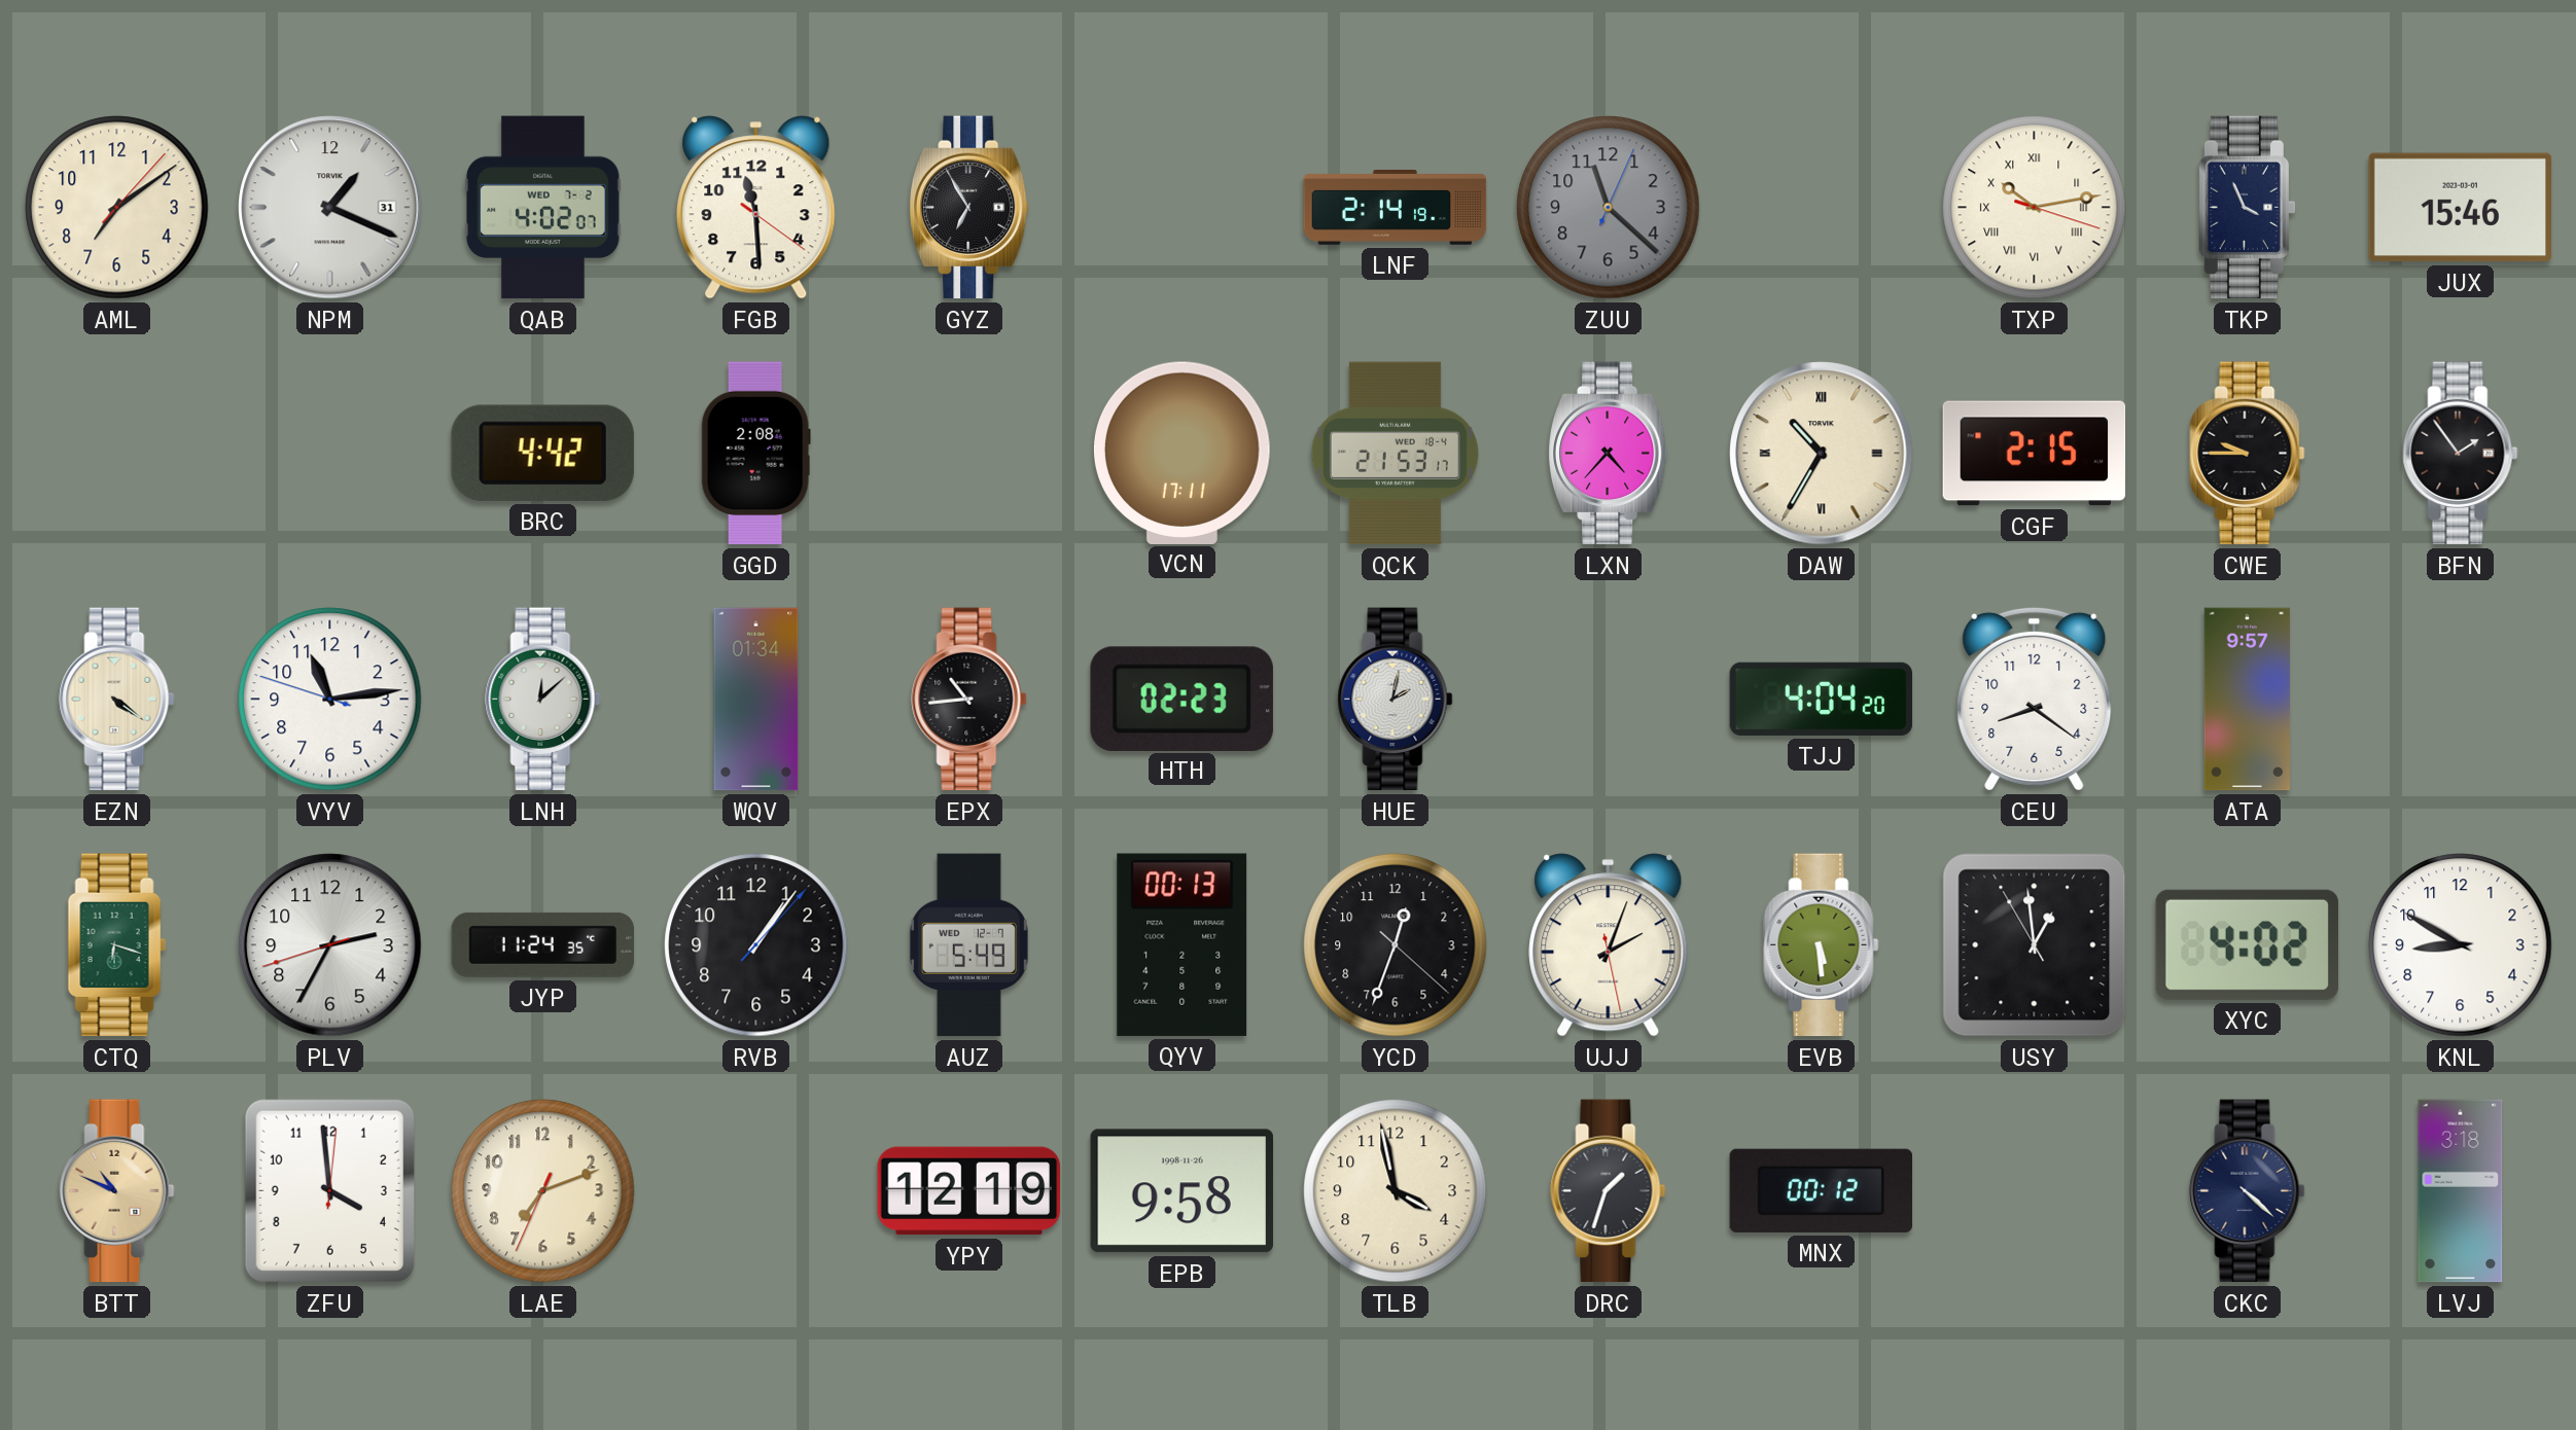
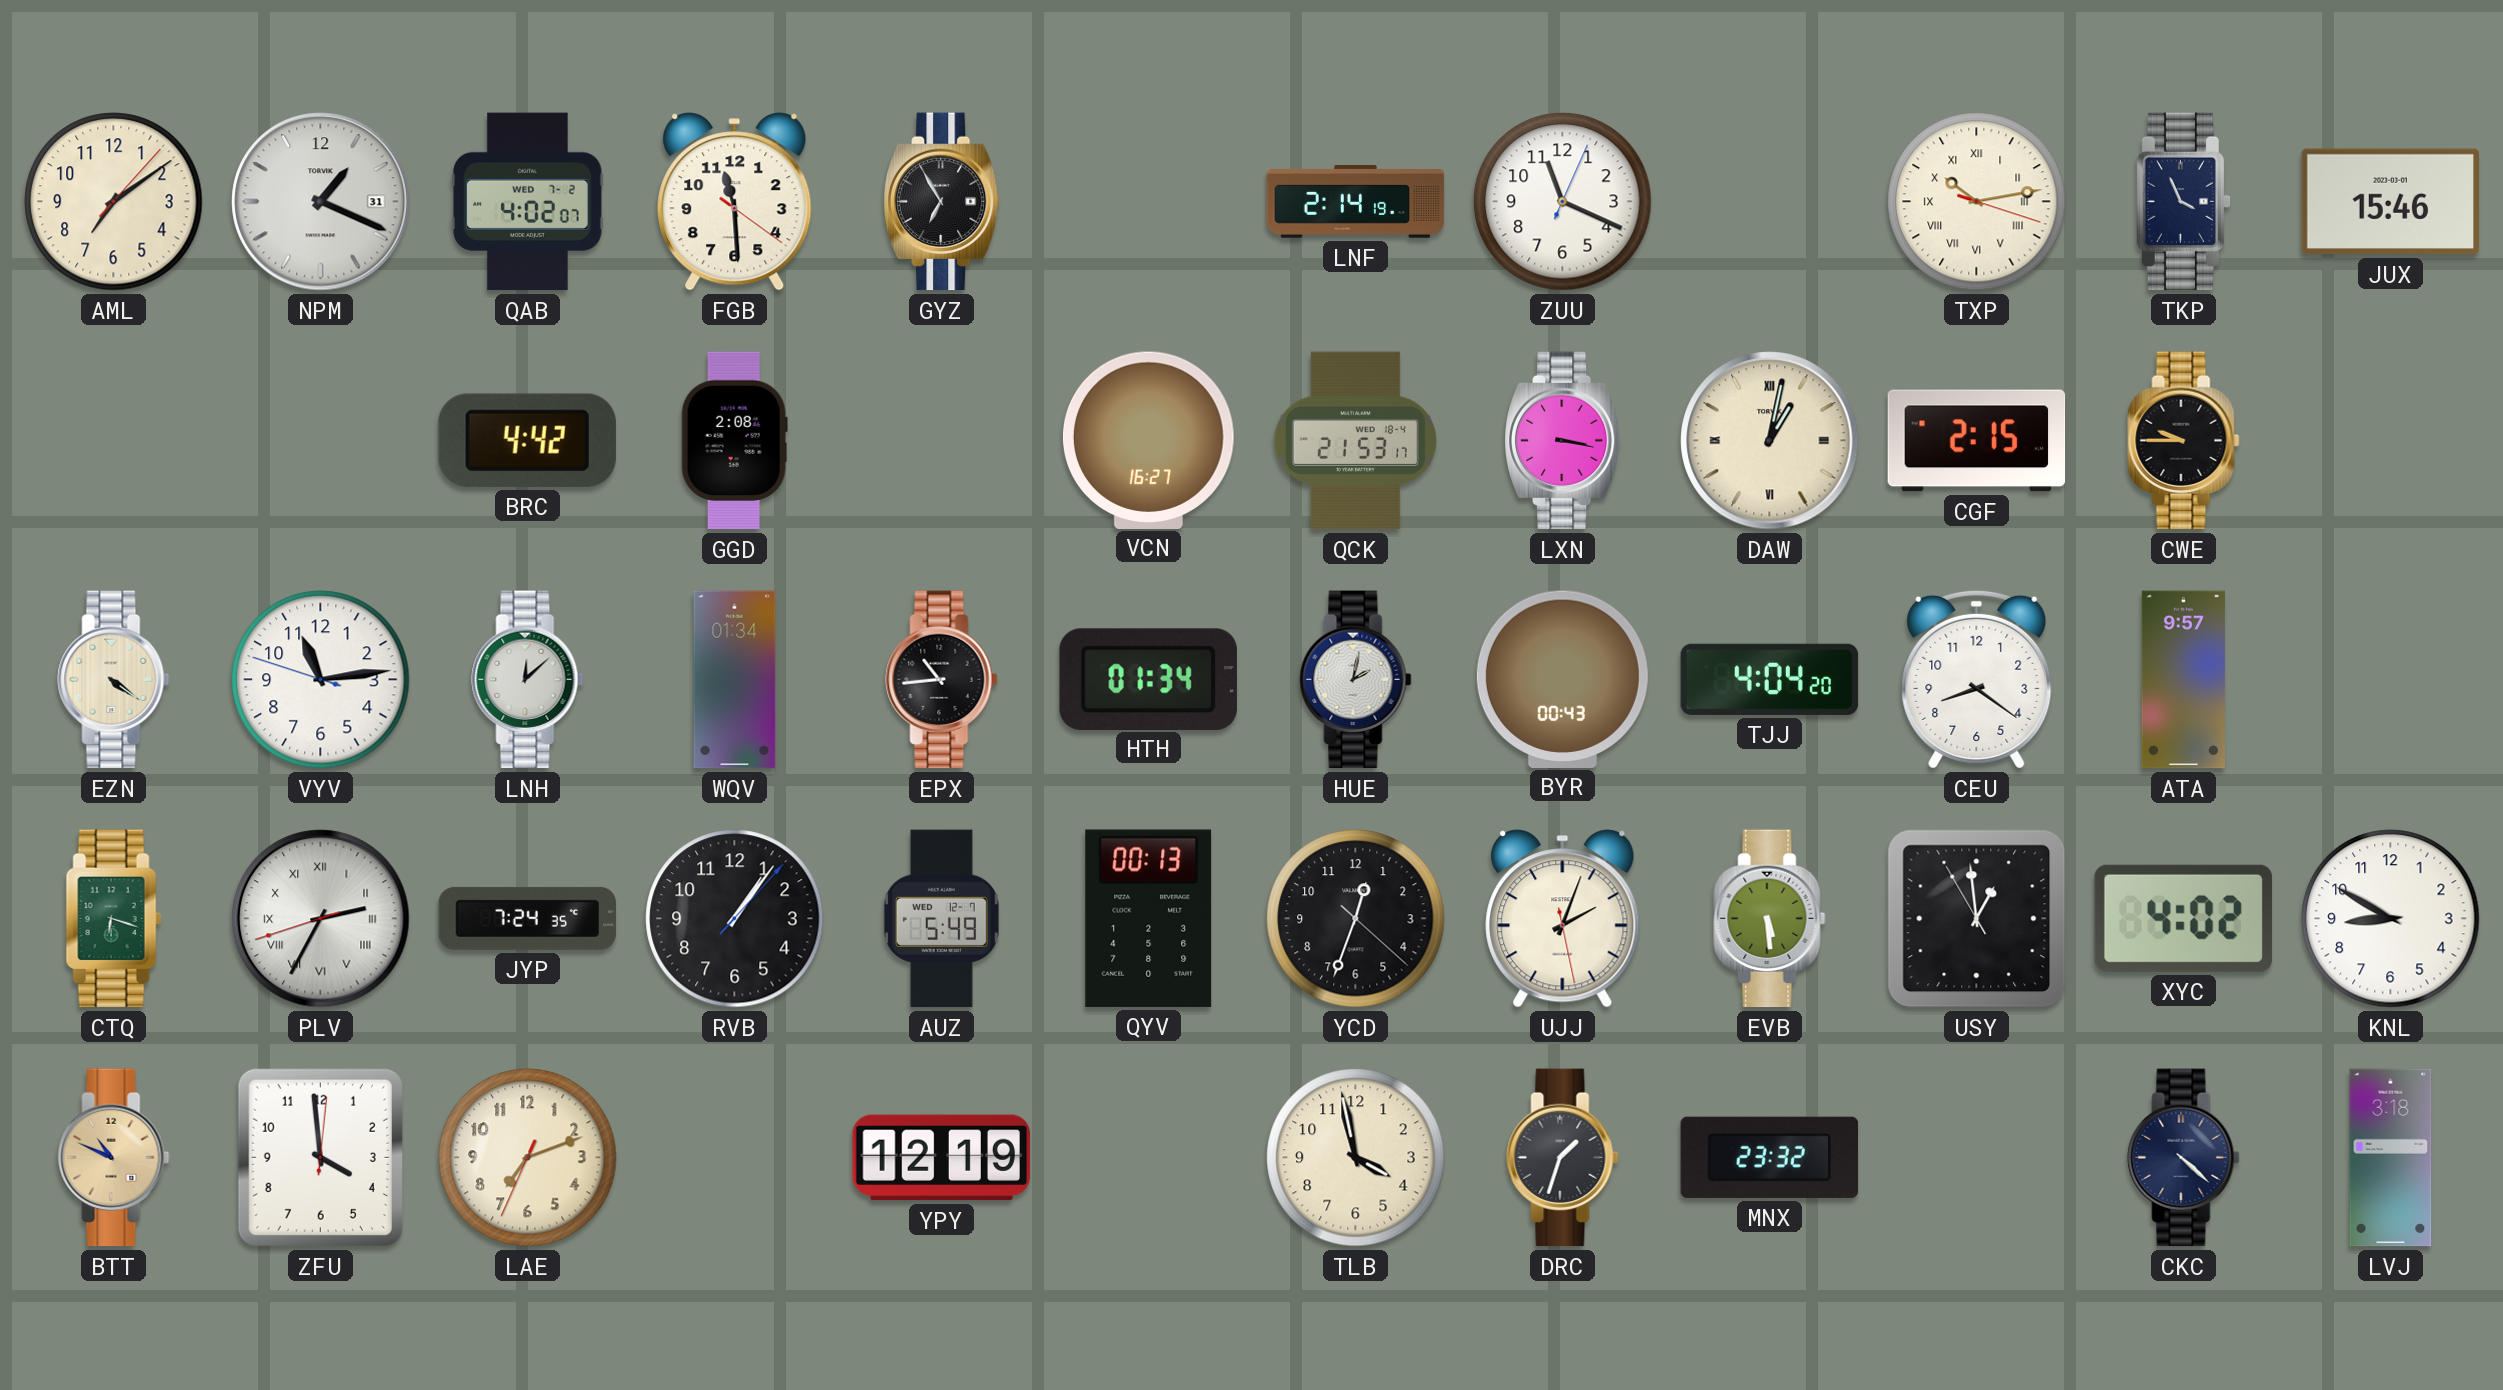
ZUU: 11:22 -> 11:19 (1563, 202)
ZUU dial: grey -> white (1563, 202)
VCN: 17:11 -> 16:27 (1148, 440)
LXN: 4:37 -> 3:17 (1563, 441)
DAW: 10:35 -> 1:02 (1770, 441)
BFN: 1:54 -> none (2461, 454)
HTH: 02:23 -> 01:34 (1148, 679)
BYR: none -> 00:43 (1562, 679)
PLV numerals: Arabic -> Roman (321, 919)
JYP: 11:24 -> 7:24 (528, 918)
EPB: 9:58 -> none (1181, 1191)
MNX: 00:12 -> 23:32 (1770, 1157)
